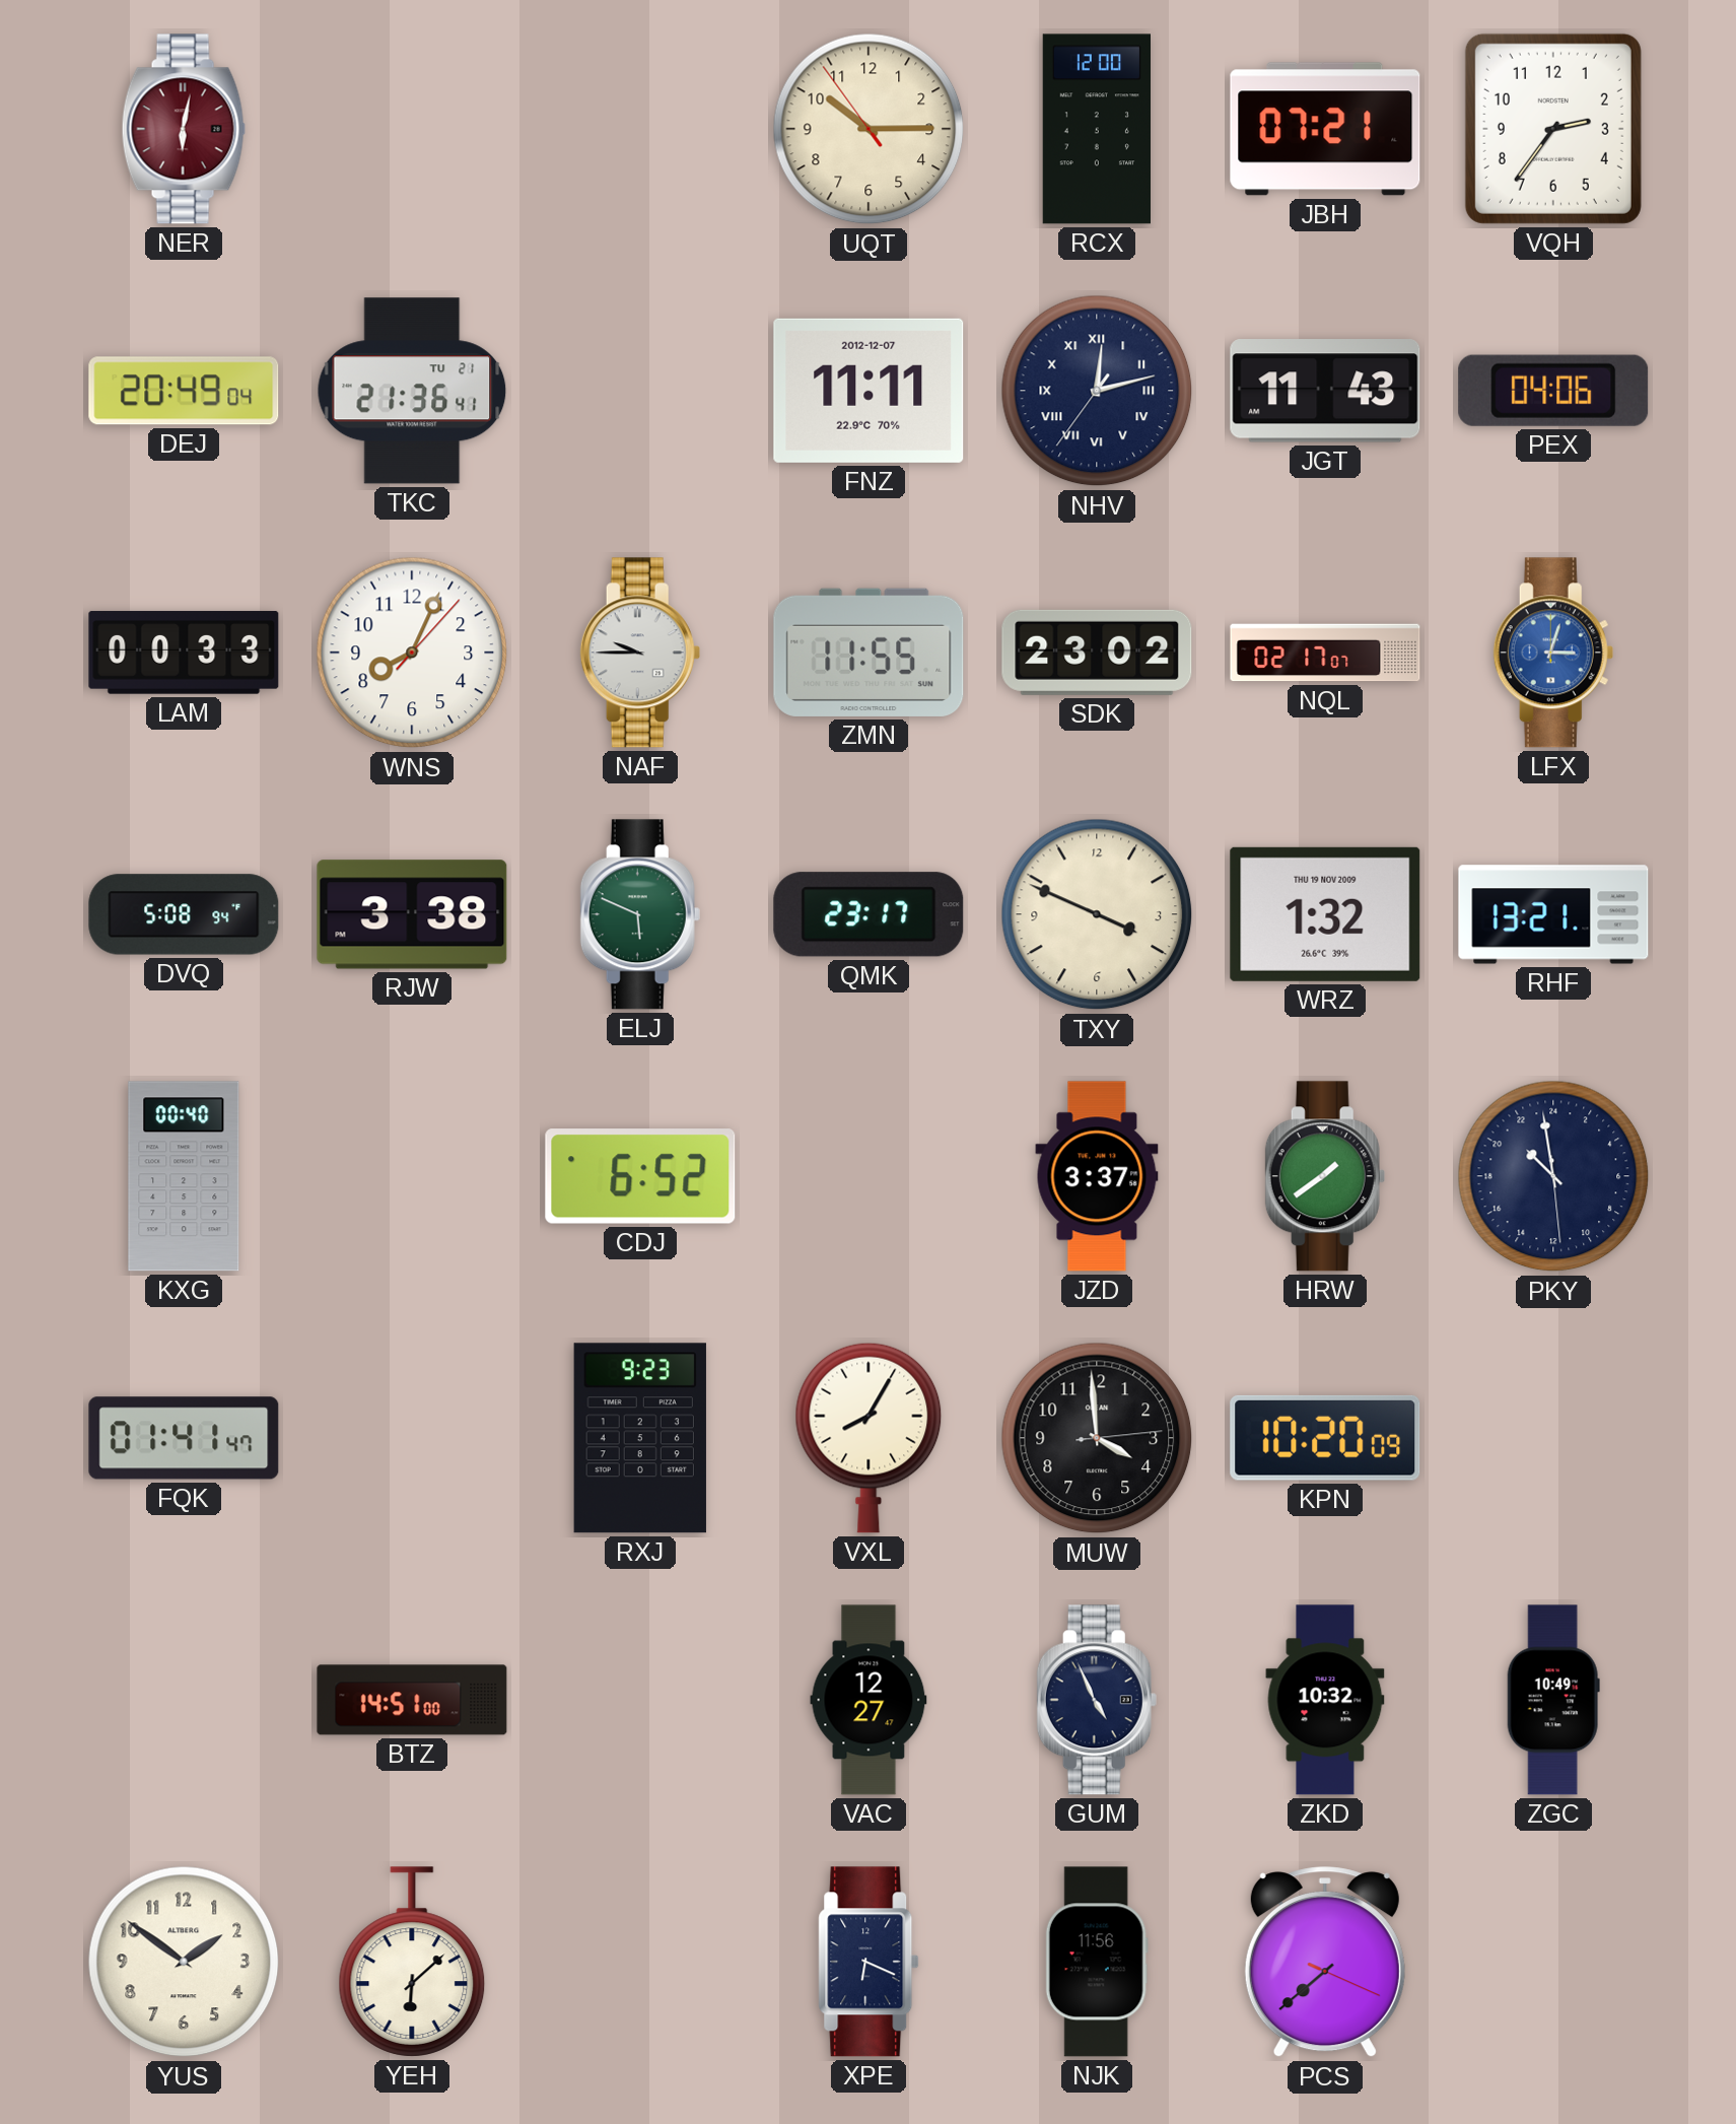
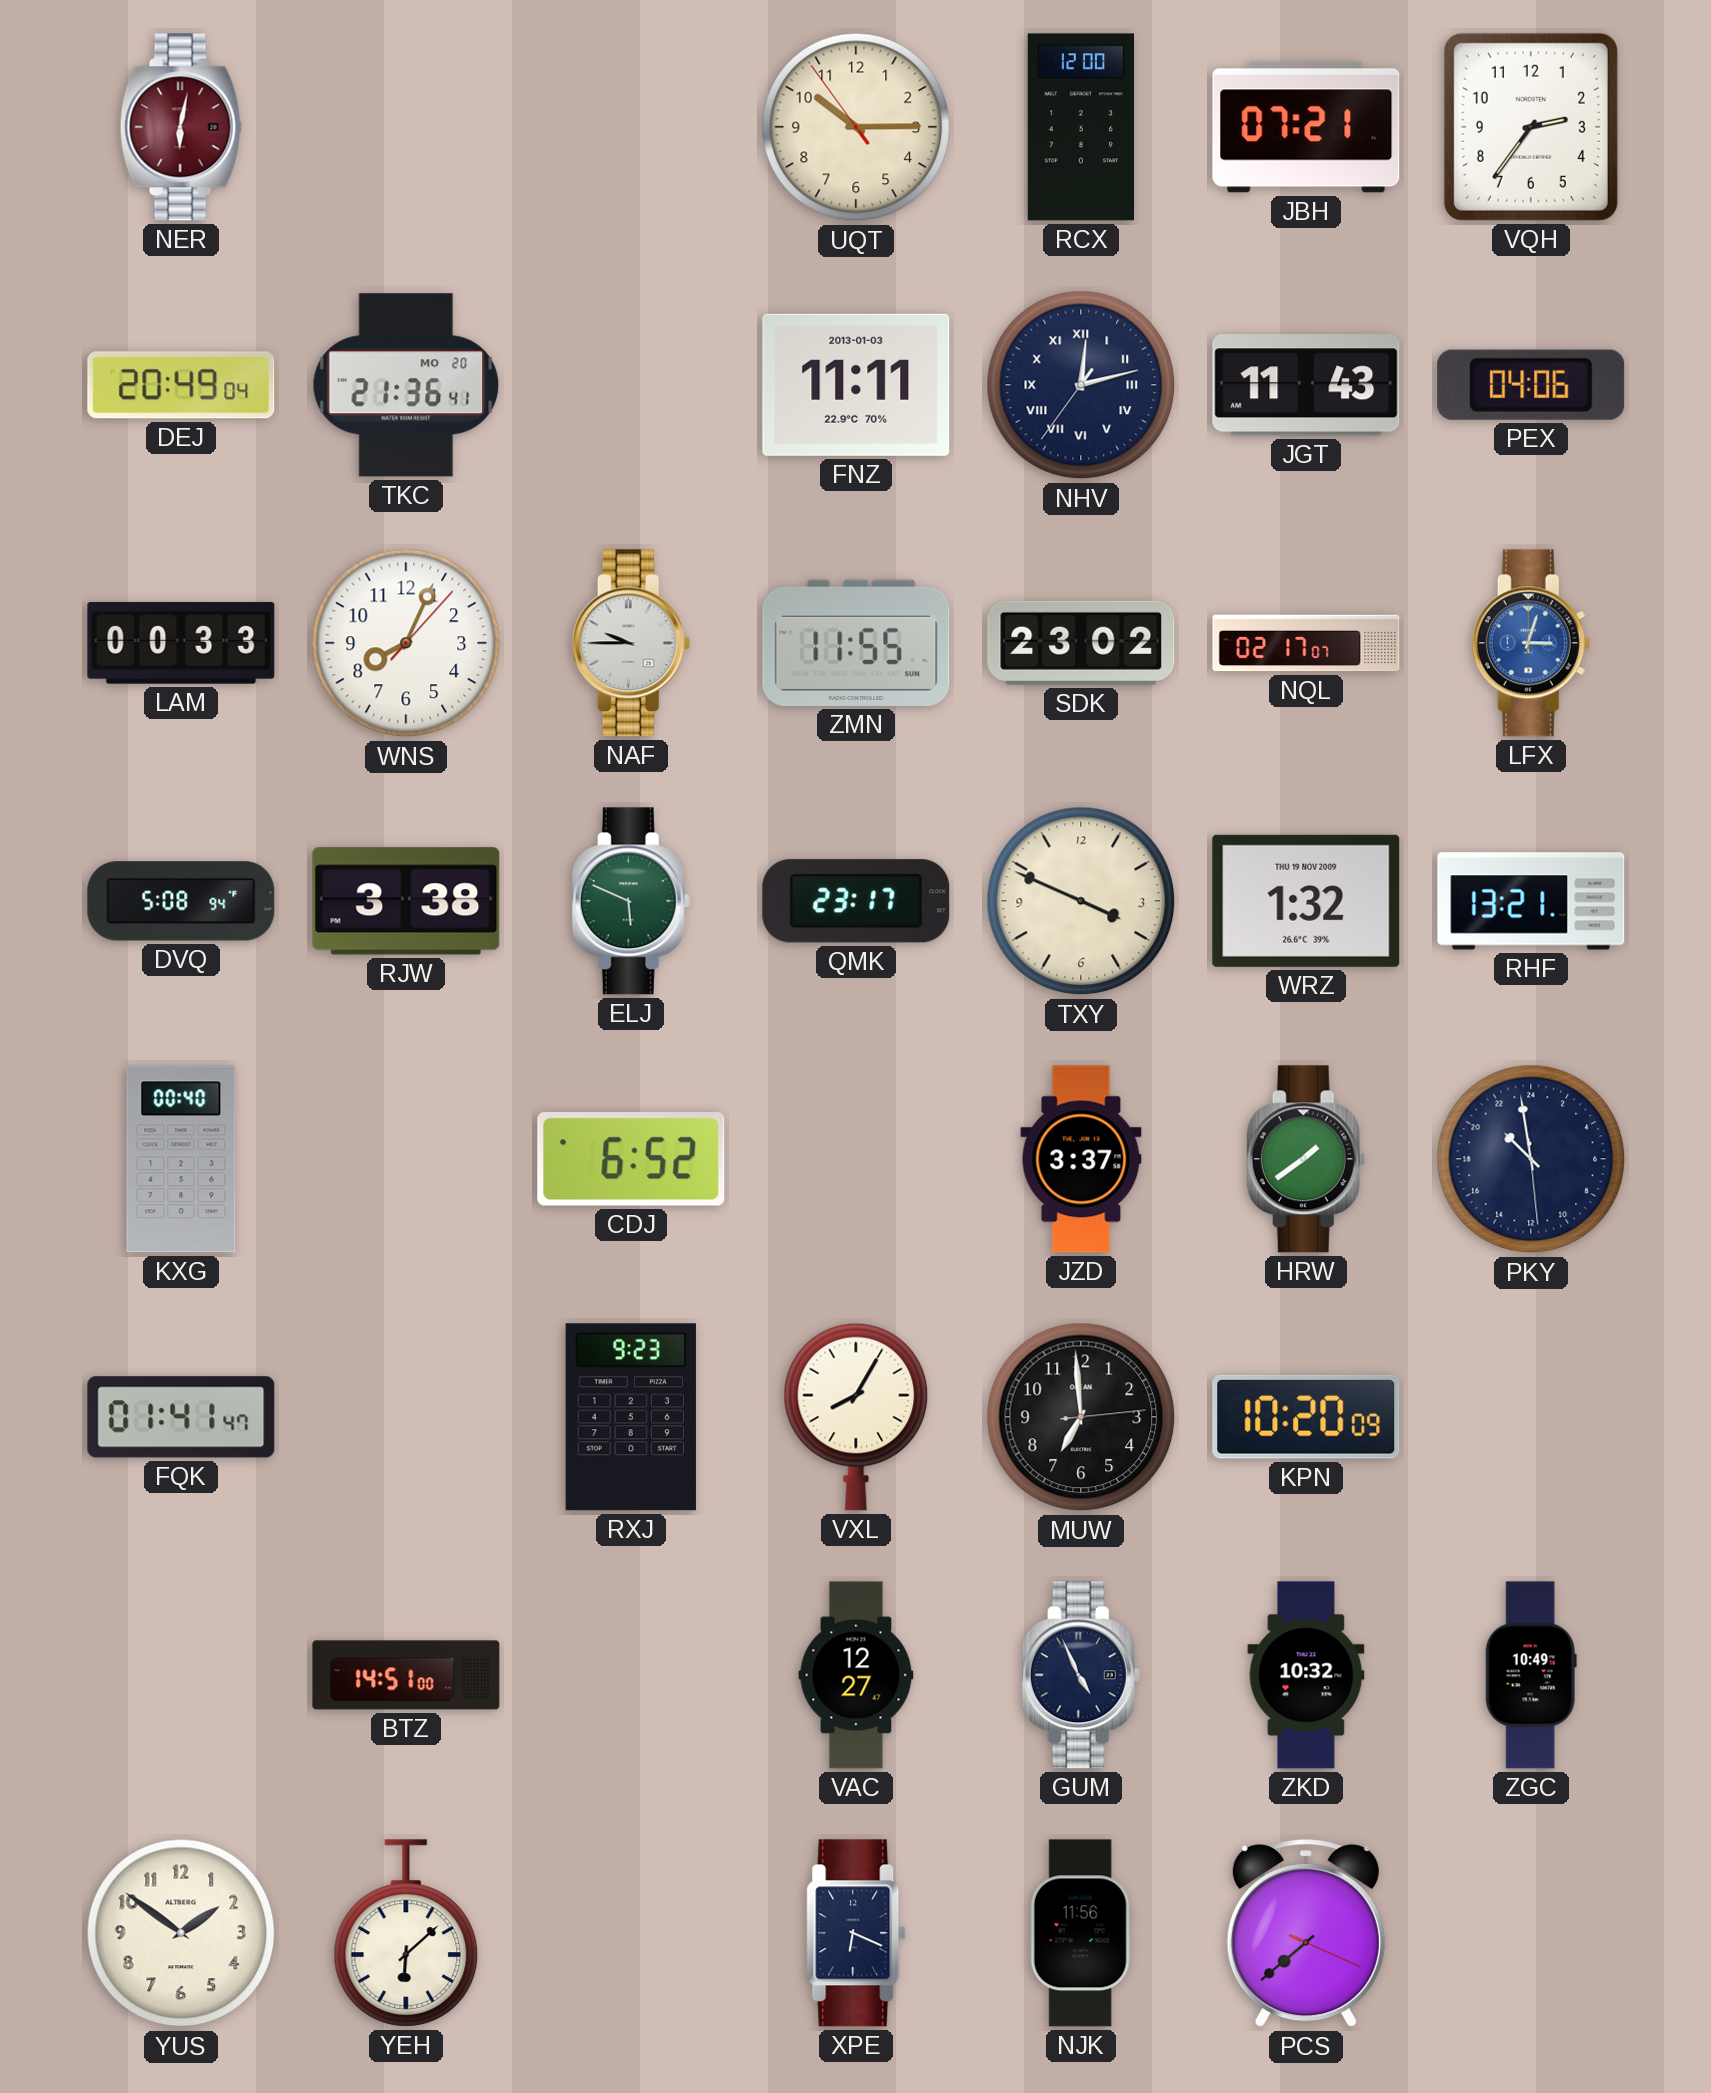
TKC date: TU 21 -> MO 20 (406, 385)
FNZ date: 2012-12-07 -> 2013-01-03 (856, 385)
MUW: 3:59 -> 6:59 (1081, 1417)
